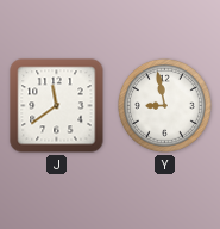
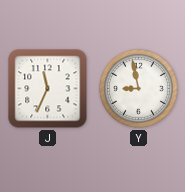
J: 11:39 -> 11:34 (48, 89)
